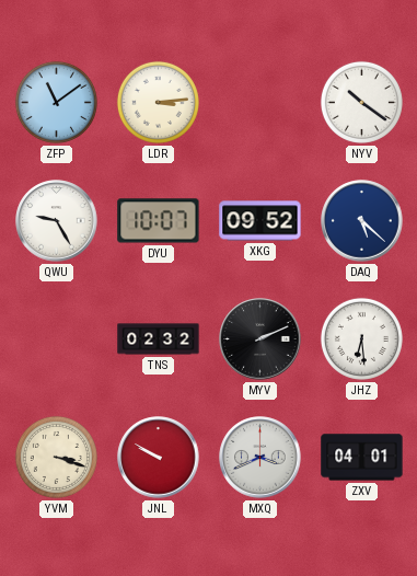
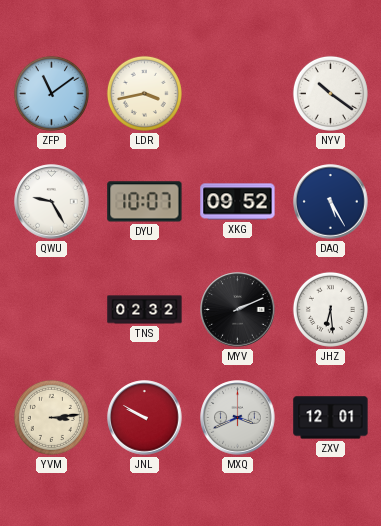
LDR: 3:14 -> 3:43 (144, 93)
DAQ: 5:22 -> 5:25 (331, 202)
YVM: 3:18 -> 3:14 (51, 417)
ZXV: 04:01 -> 12:01 (331, 418)
